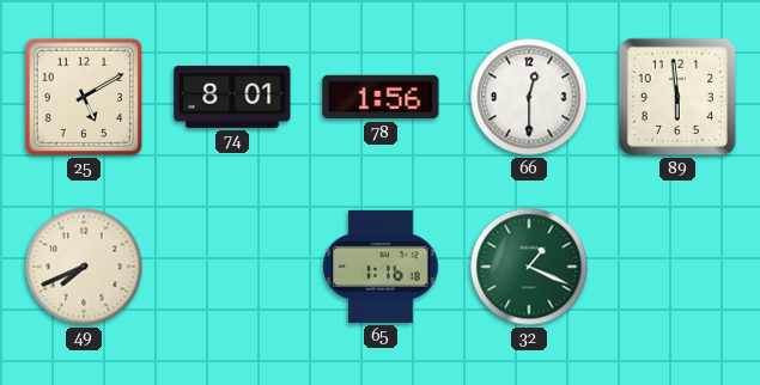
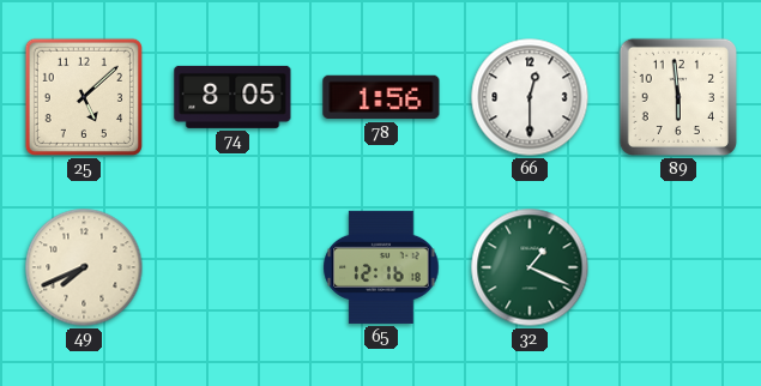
25: 5:10 -> 5:08 (84, 97)
74: 8:01 -> 8:05 (232, 97)
65: 1:16 -> 12:16 (381, 267)
